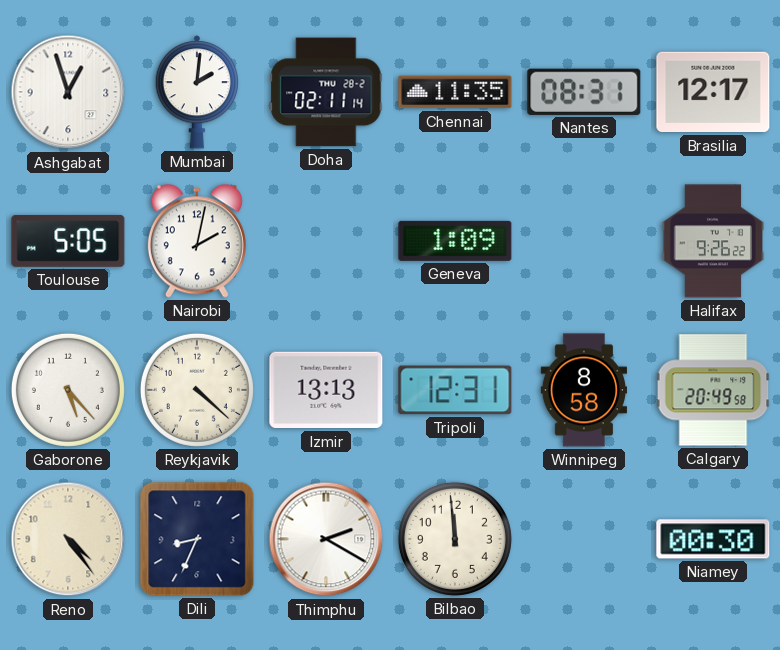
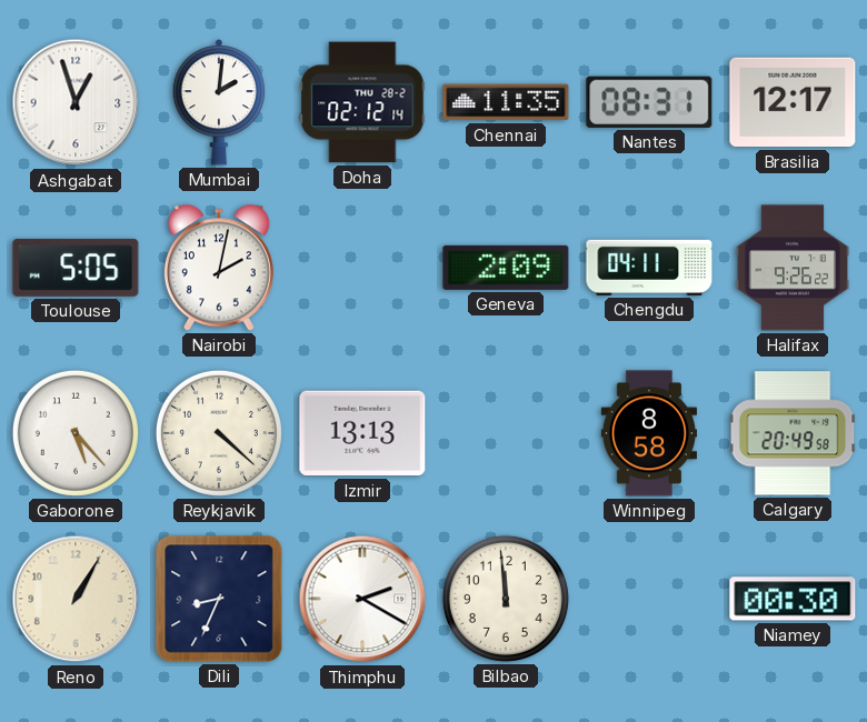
Doha: 02:11 -> 02:12 (362, 102)
Geneva: 1:09 -> 2:09 (506, 268)
Chengdu: none -> 04:11 (649, 268)
Tripoli: 12:31 -> none (455, 390)
Reno: 4:24 -> 1:05 (76, 599)
